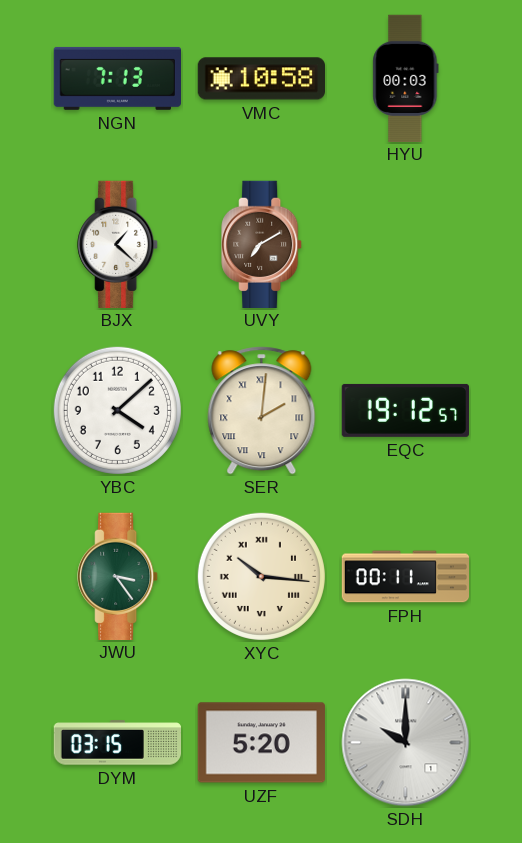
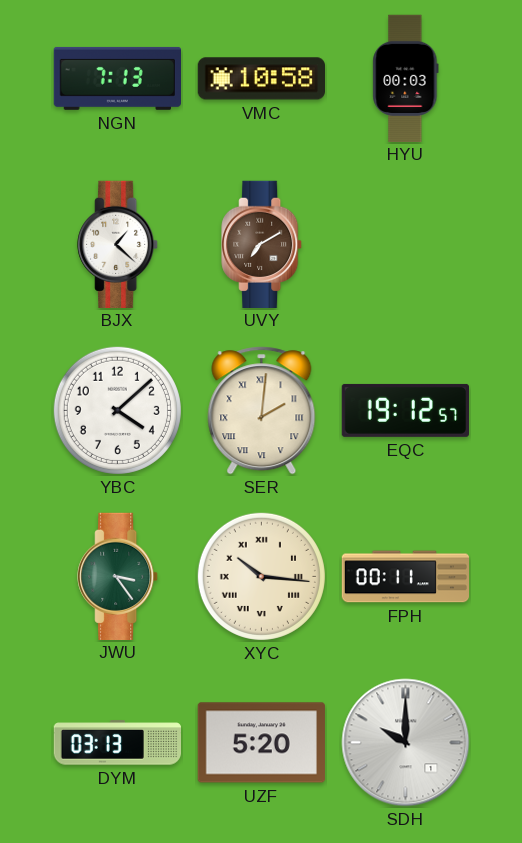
DYM: 03:15 -> 03:13 (117, 743)
